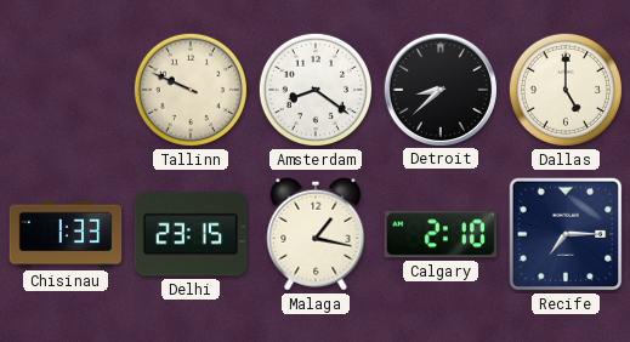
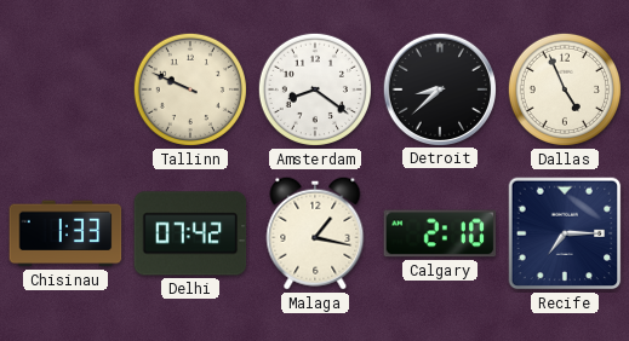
Dallas: 5:00 -> 4:56 (565, 89)
Delhi: 23:15 -> 07:42 (190, 233)
